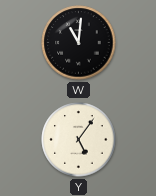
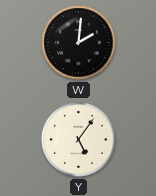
W: 11:01 -> 2:01 (79, 43)
